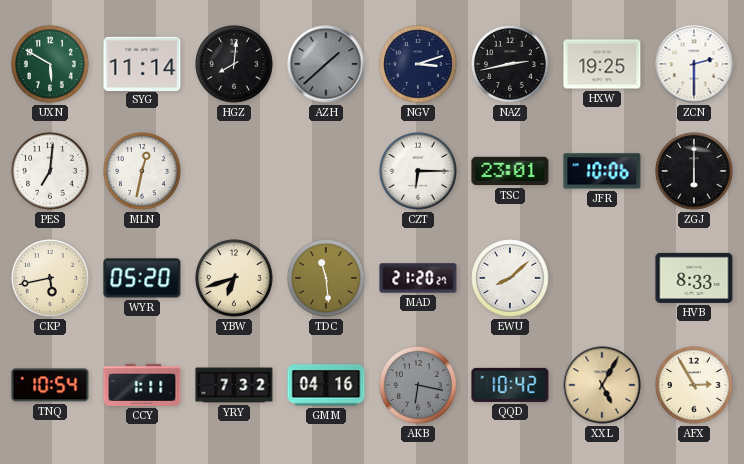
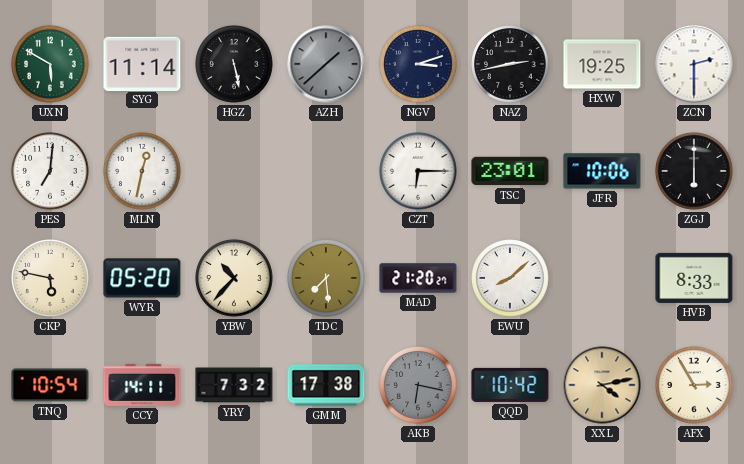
HGZ: 8:01 -> 5:28 (234, 64)
CKP: 5:43 -> 5:47 (50, 278)
YBW: 6:42 -> 10:37 (234, 278)
TDC: 11:29 -> 7:29 (326, 278)
CCY: 1:11 -> 14:11 (142, 385)
GMM: 04:16 -> 17:38 (326, 385)
XXL: 5:05 -> 4:13 (602, 385)
